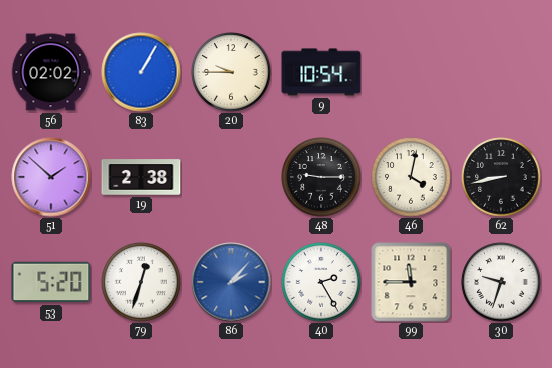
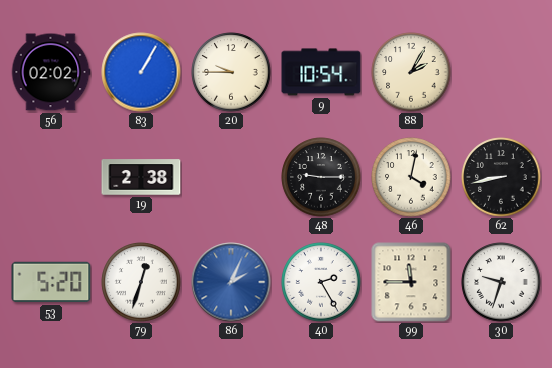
88: none -> 2:05 (411, 72)
51: 1:52 -> none (51, 177)
86: 2:07 -> 2:04 (231, 282)
